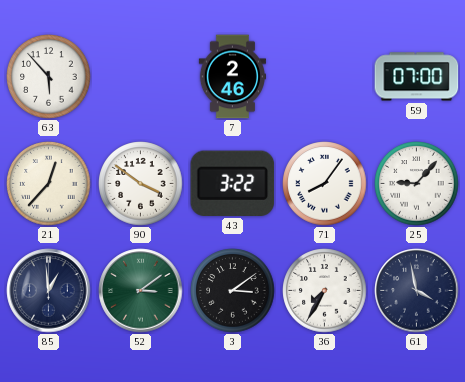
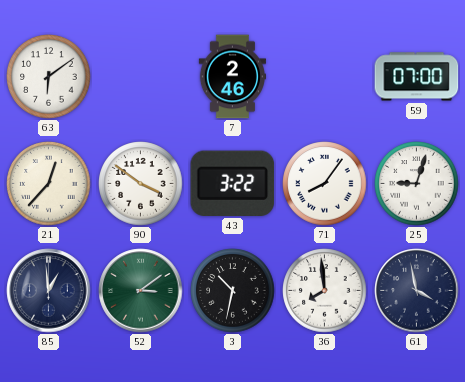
63: 5:53 -> 6:09 (49, 77)
25: 9:07 -> 9:03 (417, 184)
3: 3:09 -> 10:32 (233, 291)
36: 7:35 -> 7:59 (325, 291)
